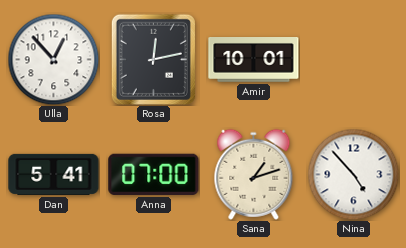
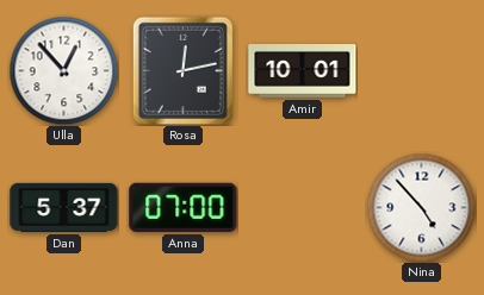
Dan: 5:41 -> 5:37 (64, 207)
Sana: 1:12 -> none (254, 174)
